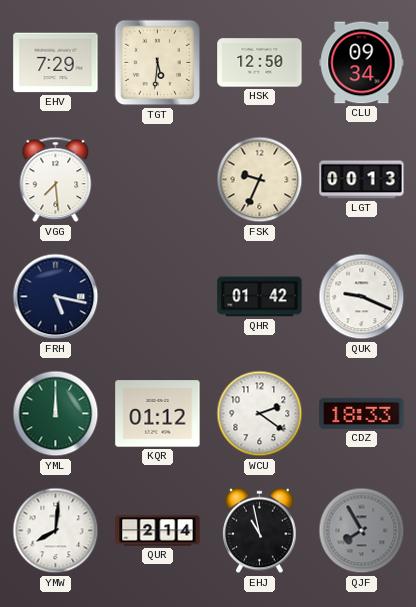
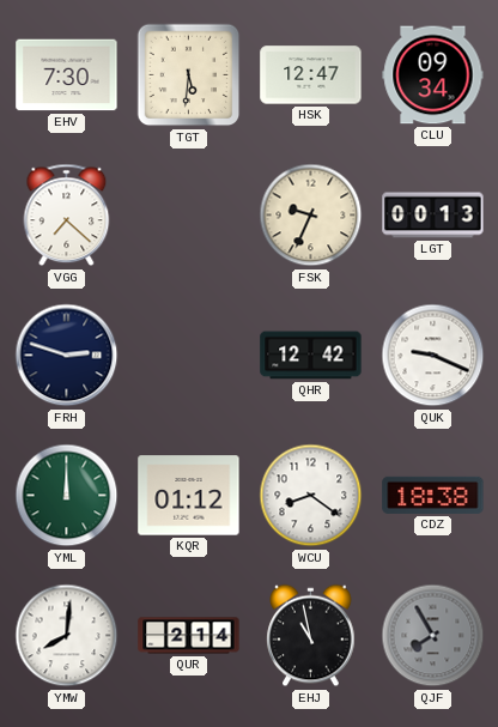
EHV: 7:29 -> 7:30 (67, 75)
HSK: 12:50 -> 12:47 (311, 75)
VGG: 7:29 -> 7:22 (67, 216)
FRH: 5:17 -> 2:48 (67, 356)
QHR: 01:42 -> 12:42 (311, 356)
WCU: 2:21 -> 8:21 (311, 496)
CDZ: 18:33 -> 18:38 (433, 495)
